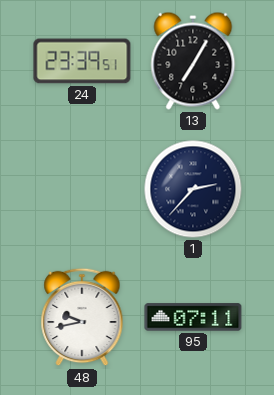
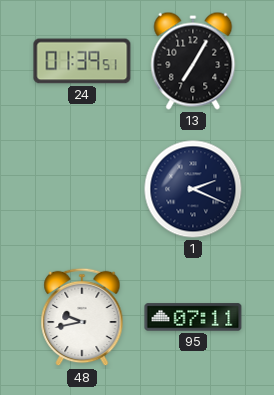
24: 23:39 -> 01:39 (82, 61)
1: 2:37 -> 2:19 (193, 189)
